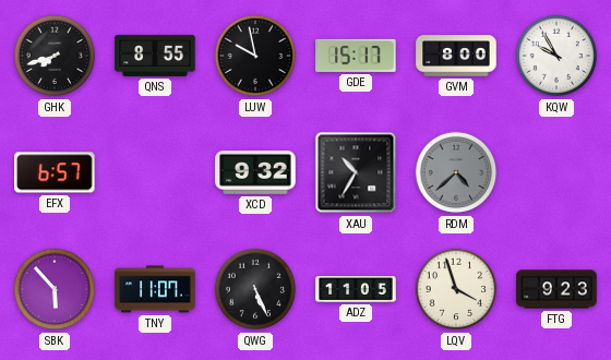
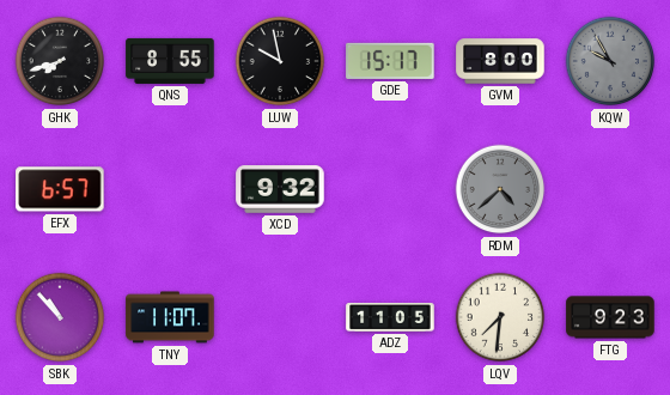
KQW dial: white -> grey (610, 61)
XAU: 10:35 -> none (356, 172)
SBK: 5:53 -> 10:53 (60, 317)
QWG: 5:26 -> none (255, 289)
LQV: 3:57 -> 7:31 (500, 317)
